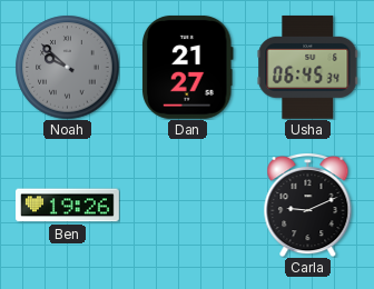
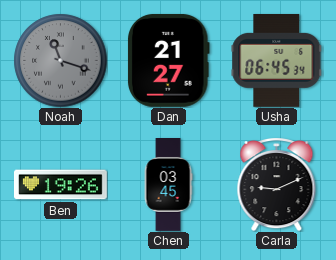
Noah: 9:52 -> 11:18 (60, 60)
Chen: none -> 03:45 (168, 185)
